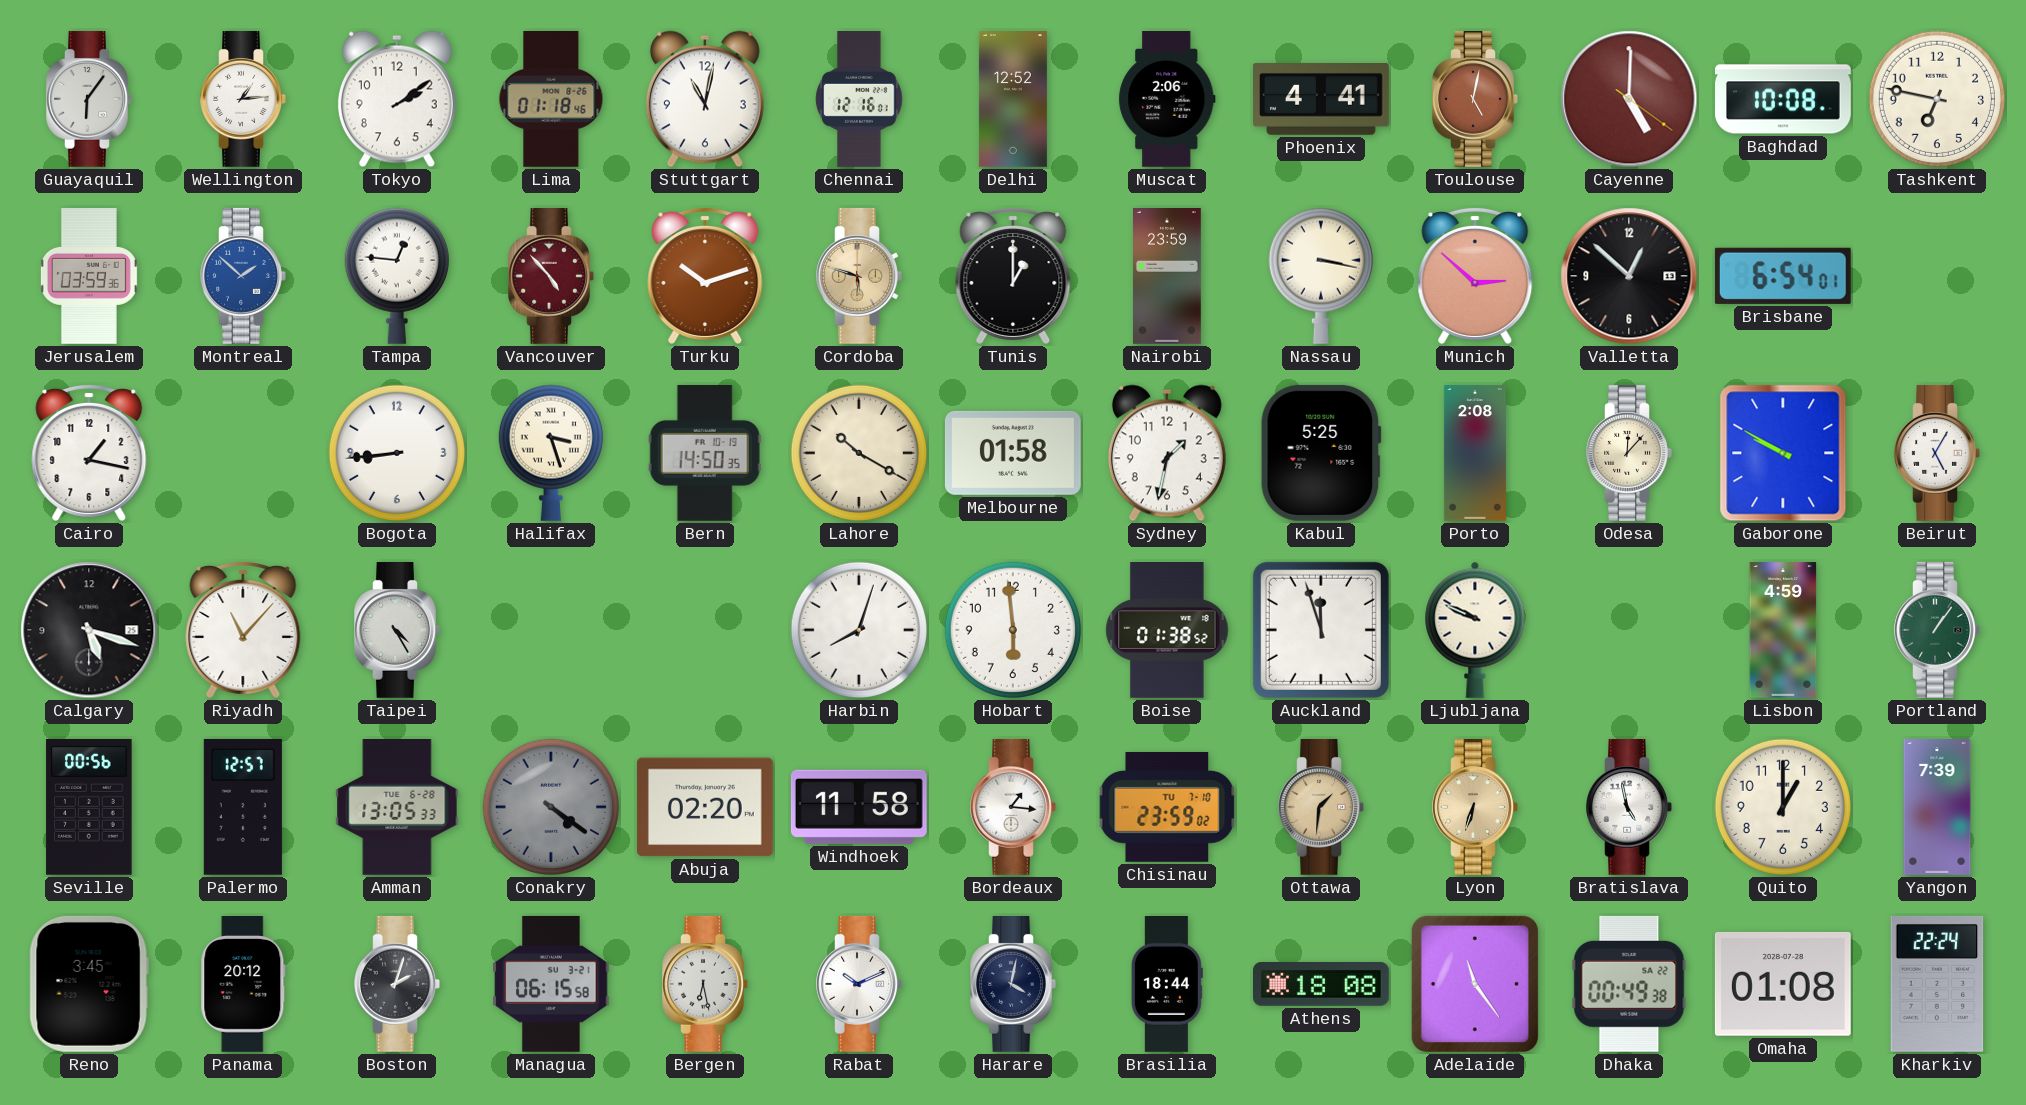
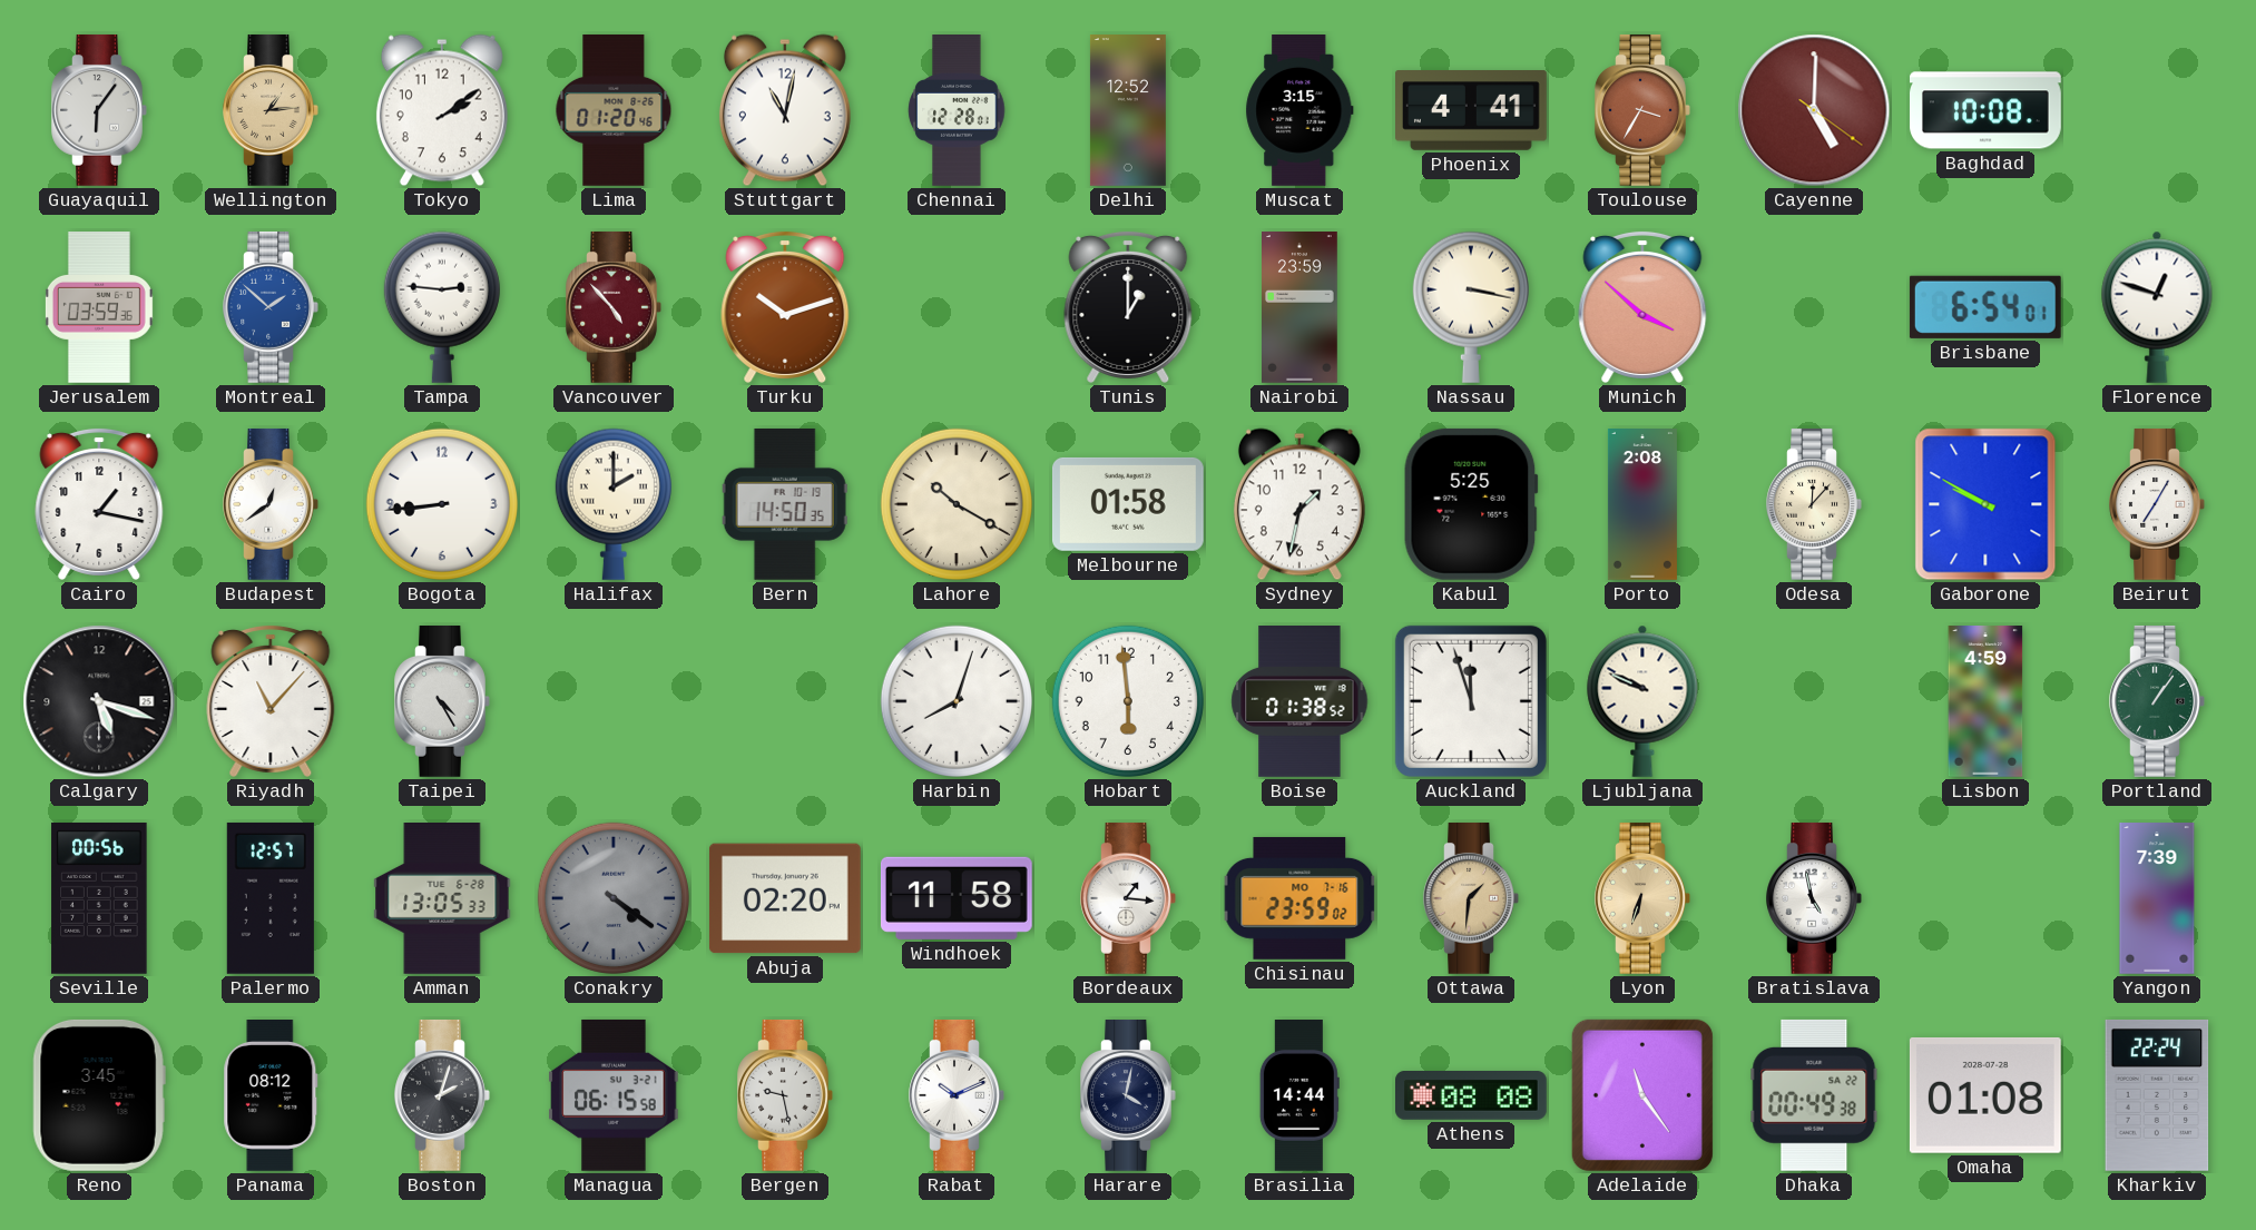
Wellington dial: white -> champagne (271, 110)
Lima: 01:18 -> 01:20 (614, 110)
Chennai: 12:16 -> 12:28 (957, 111)
Muscat: 2:06 -> 3:15 (1299, 111)
Toulouse: 5:02 -> 3:35 (1642, 110)
Tashkent: 6:47 -> none (1937, 99)
Tampa: 12:46 -> 2:46 (442, 307)
Cordoba: 5:48 -> none (859, 276)
Munich: 2:52 -> 3:52 (1642, 306)
Valletta: 12:52 -> none (1629, 276)
Florence: none -> 12:48 (2157, 307)
Budapest: none -> 12:39 (271, 504)
Halifax: 3:27 -> 2:00 (614, 504)
Beirut: 5:05 -> 7:05 (2157, 504)
Chisinau date: TU 7-10 -> MO 7-16 (1299, 898)
Quito: 1:00 -> none (1783, 807)
Panama: 20:12 -> 08:12 (271, 1096)
Bergen: 6:28 -> 9:28 (785, 1095)
Brasilia: 18:44 -> 14:44 (1299, 1096)
Athens: 18:08 -> 08:08 (1472, 1095)
